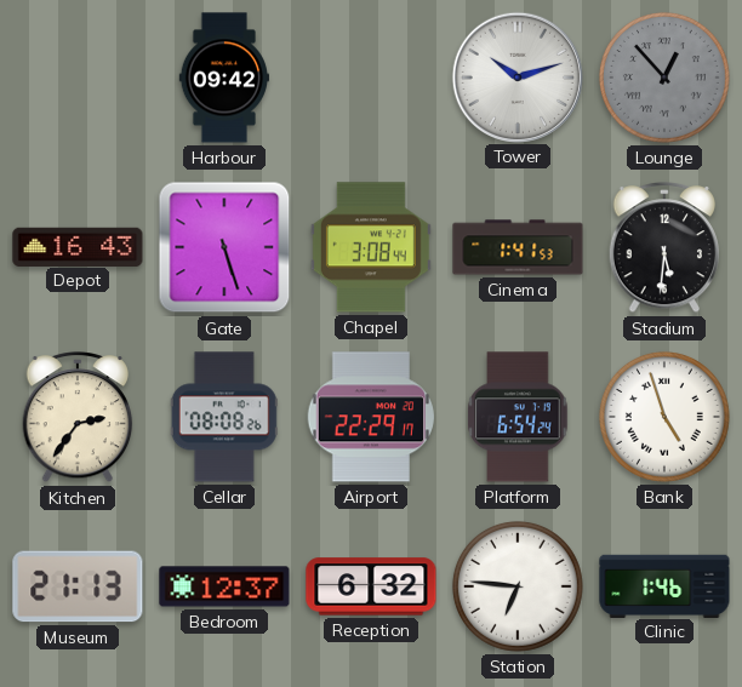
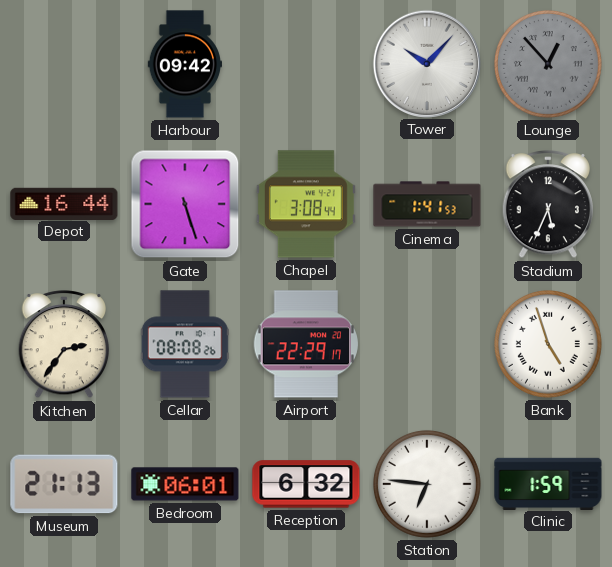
Tower: 10:12 -> 10:07 (426, 63)
Depot: 16:43 -> 16:44 (64, 203)
Stadium: 5:31 -> 5:34 (548, 205)
Platform: 6:54 -> none (518, 417)
Bedroom: 12:37 -> 06:01 (185, 484)
Clinic: 1:46 -> 1:59 (548, 483)
